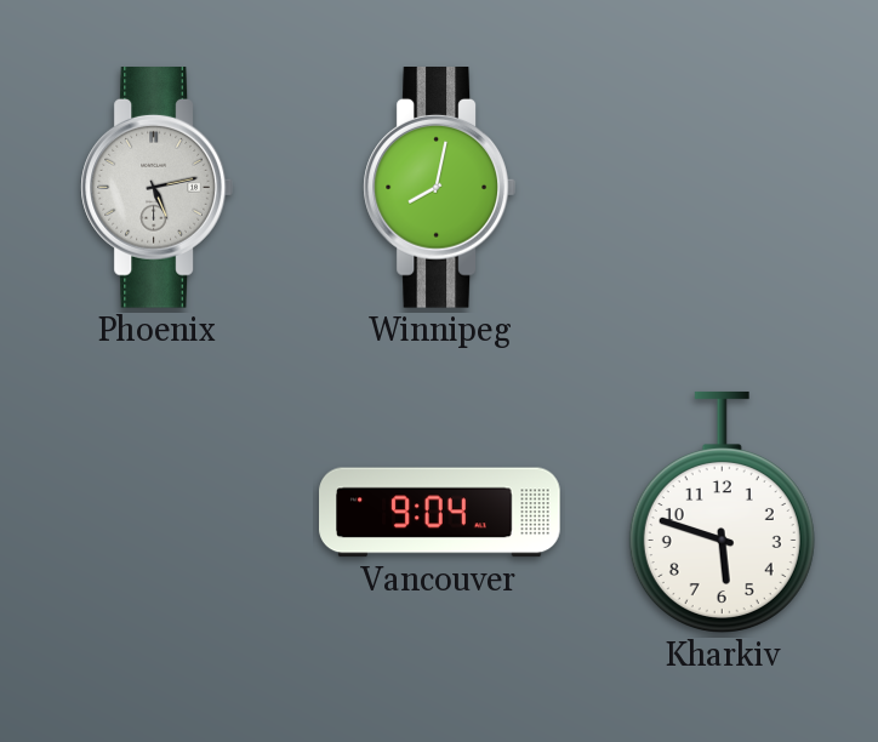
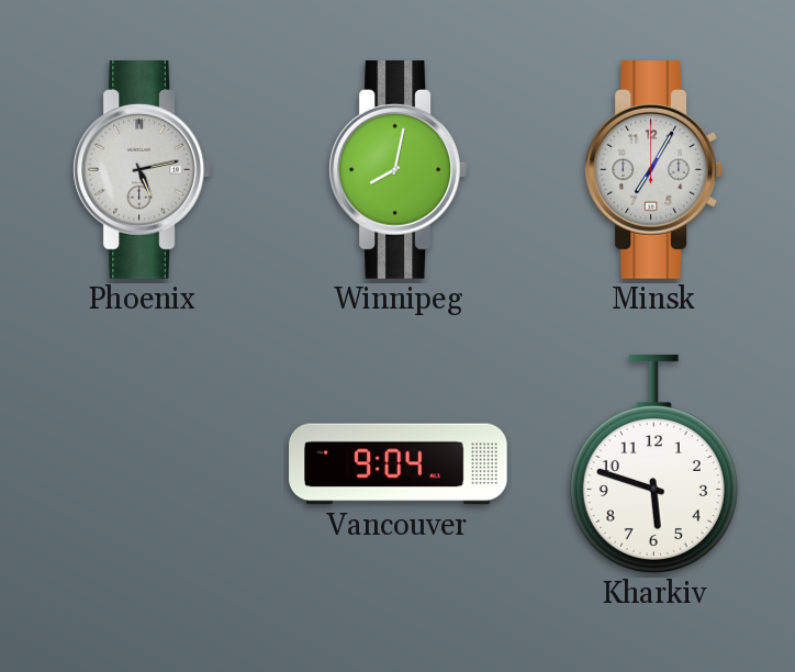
Minsk: none -> 7:05 (653, 170)
